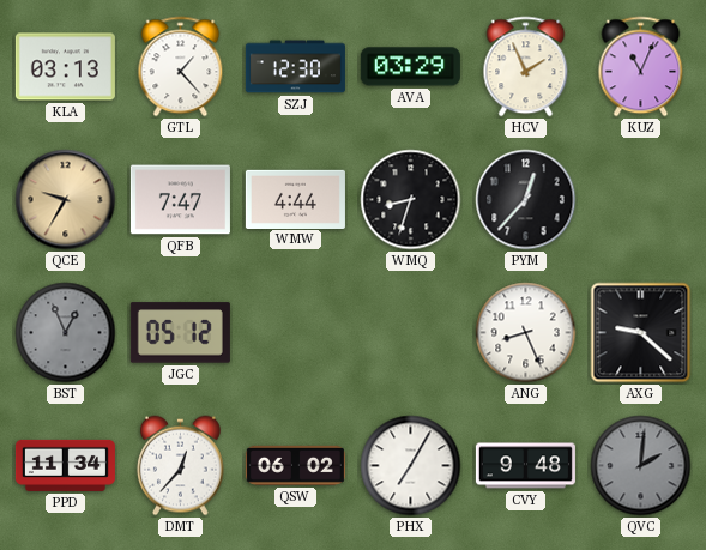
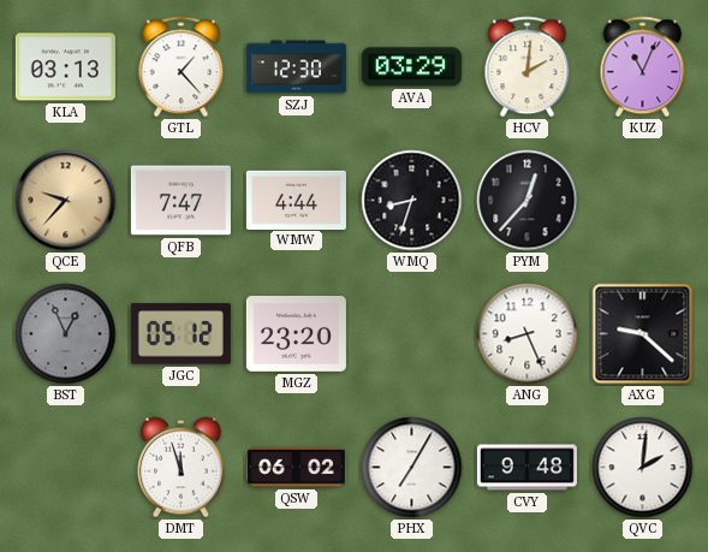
HCV: 1:56 -> 2:01 (528, 67)
QCE: 9:35 -> 9:37 (66, 201)
MGZ: none -> 23:20 (296, 333)
PPD: 11:34 -> none (65, 465)
DMT: 12:37 -> 11:57 (180, 468)
QVC dial: grey -> white (643, 468)
